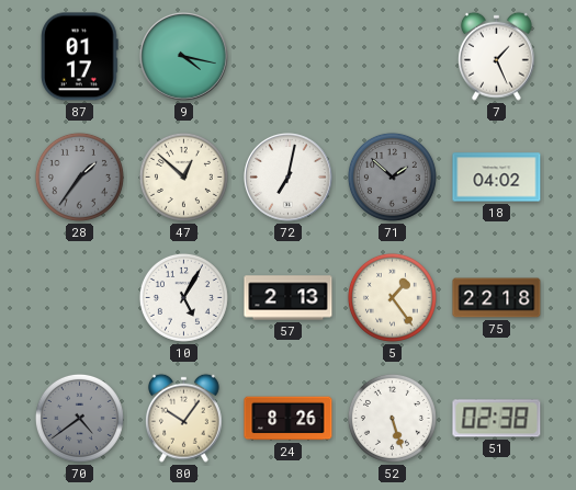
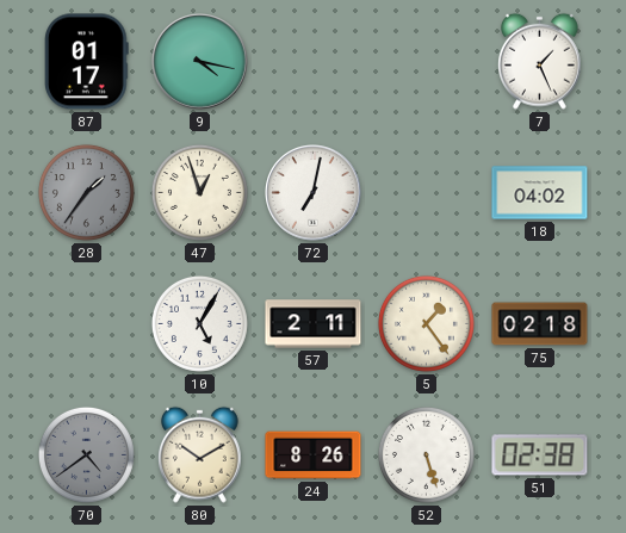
47: 12:52 -> 12:57 (199, 192)
71: 1:52 -> none (392, 176)
57: 2:13 -> 2:11 (314, 324)
75: 22:18 -> 02:18 (540, 324)
80: 10:06 -> 10:10 (200, 454)
